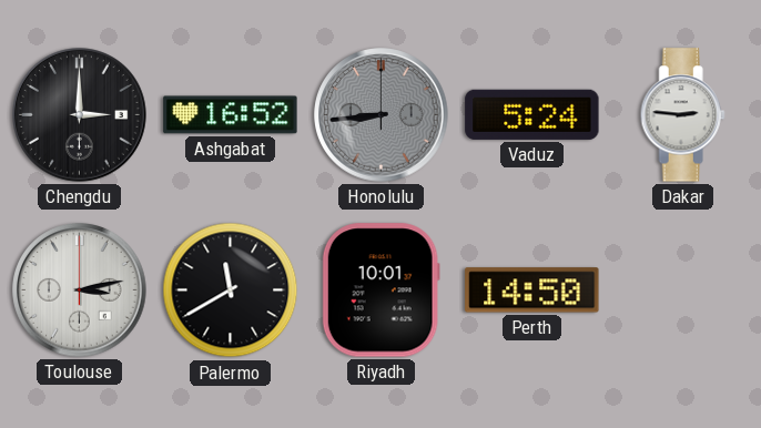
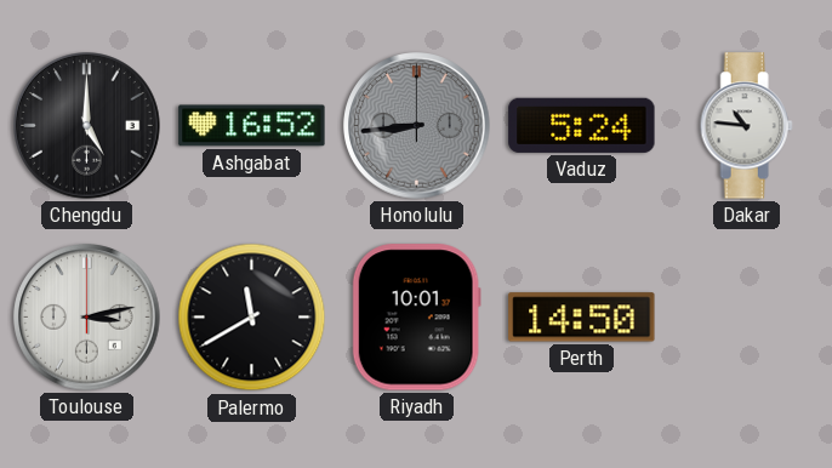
Chengdu: 3:00 -> 5:00 (87, 126)
Dakar: 2:46 -> 10:46 (746, 126)
